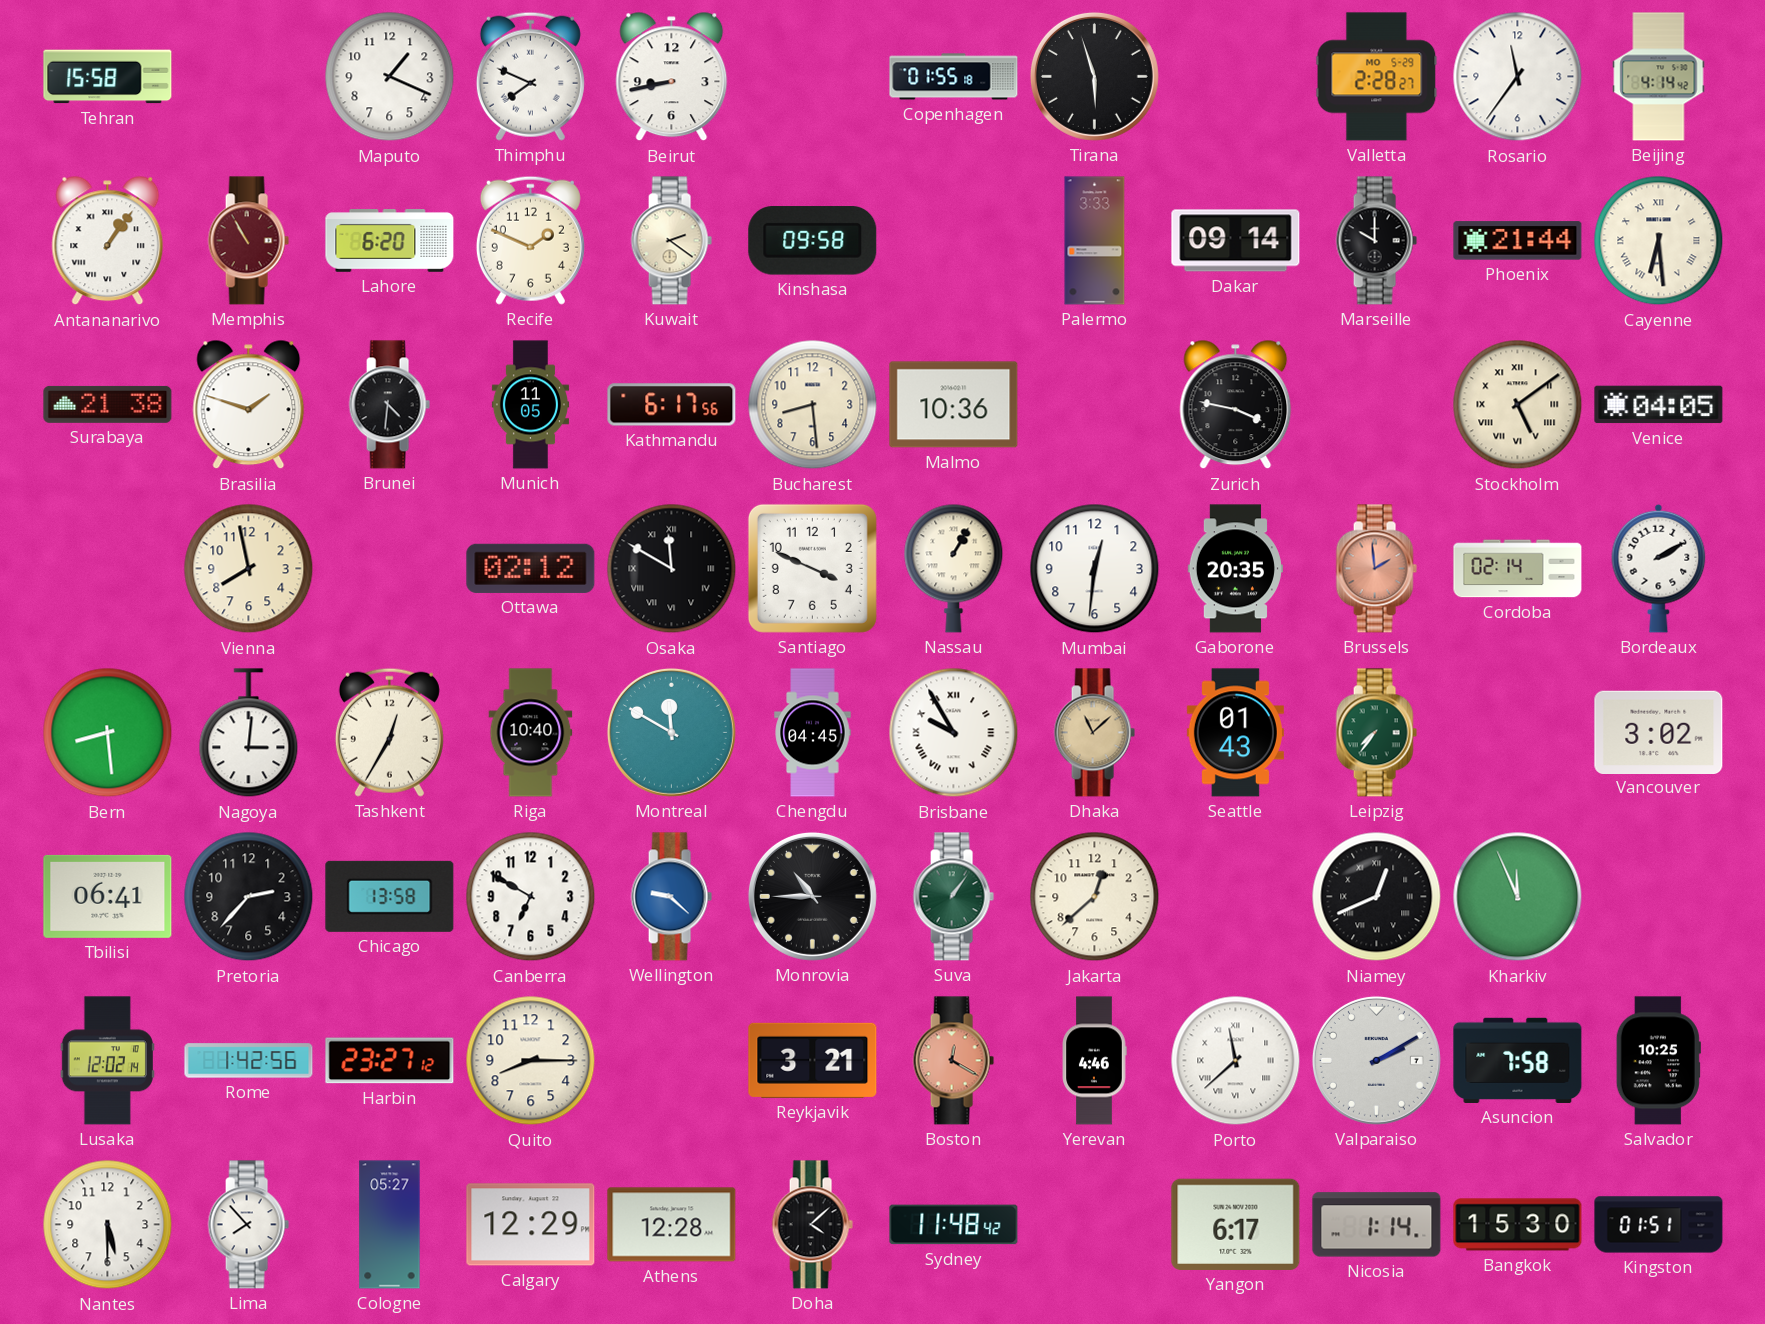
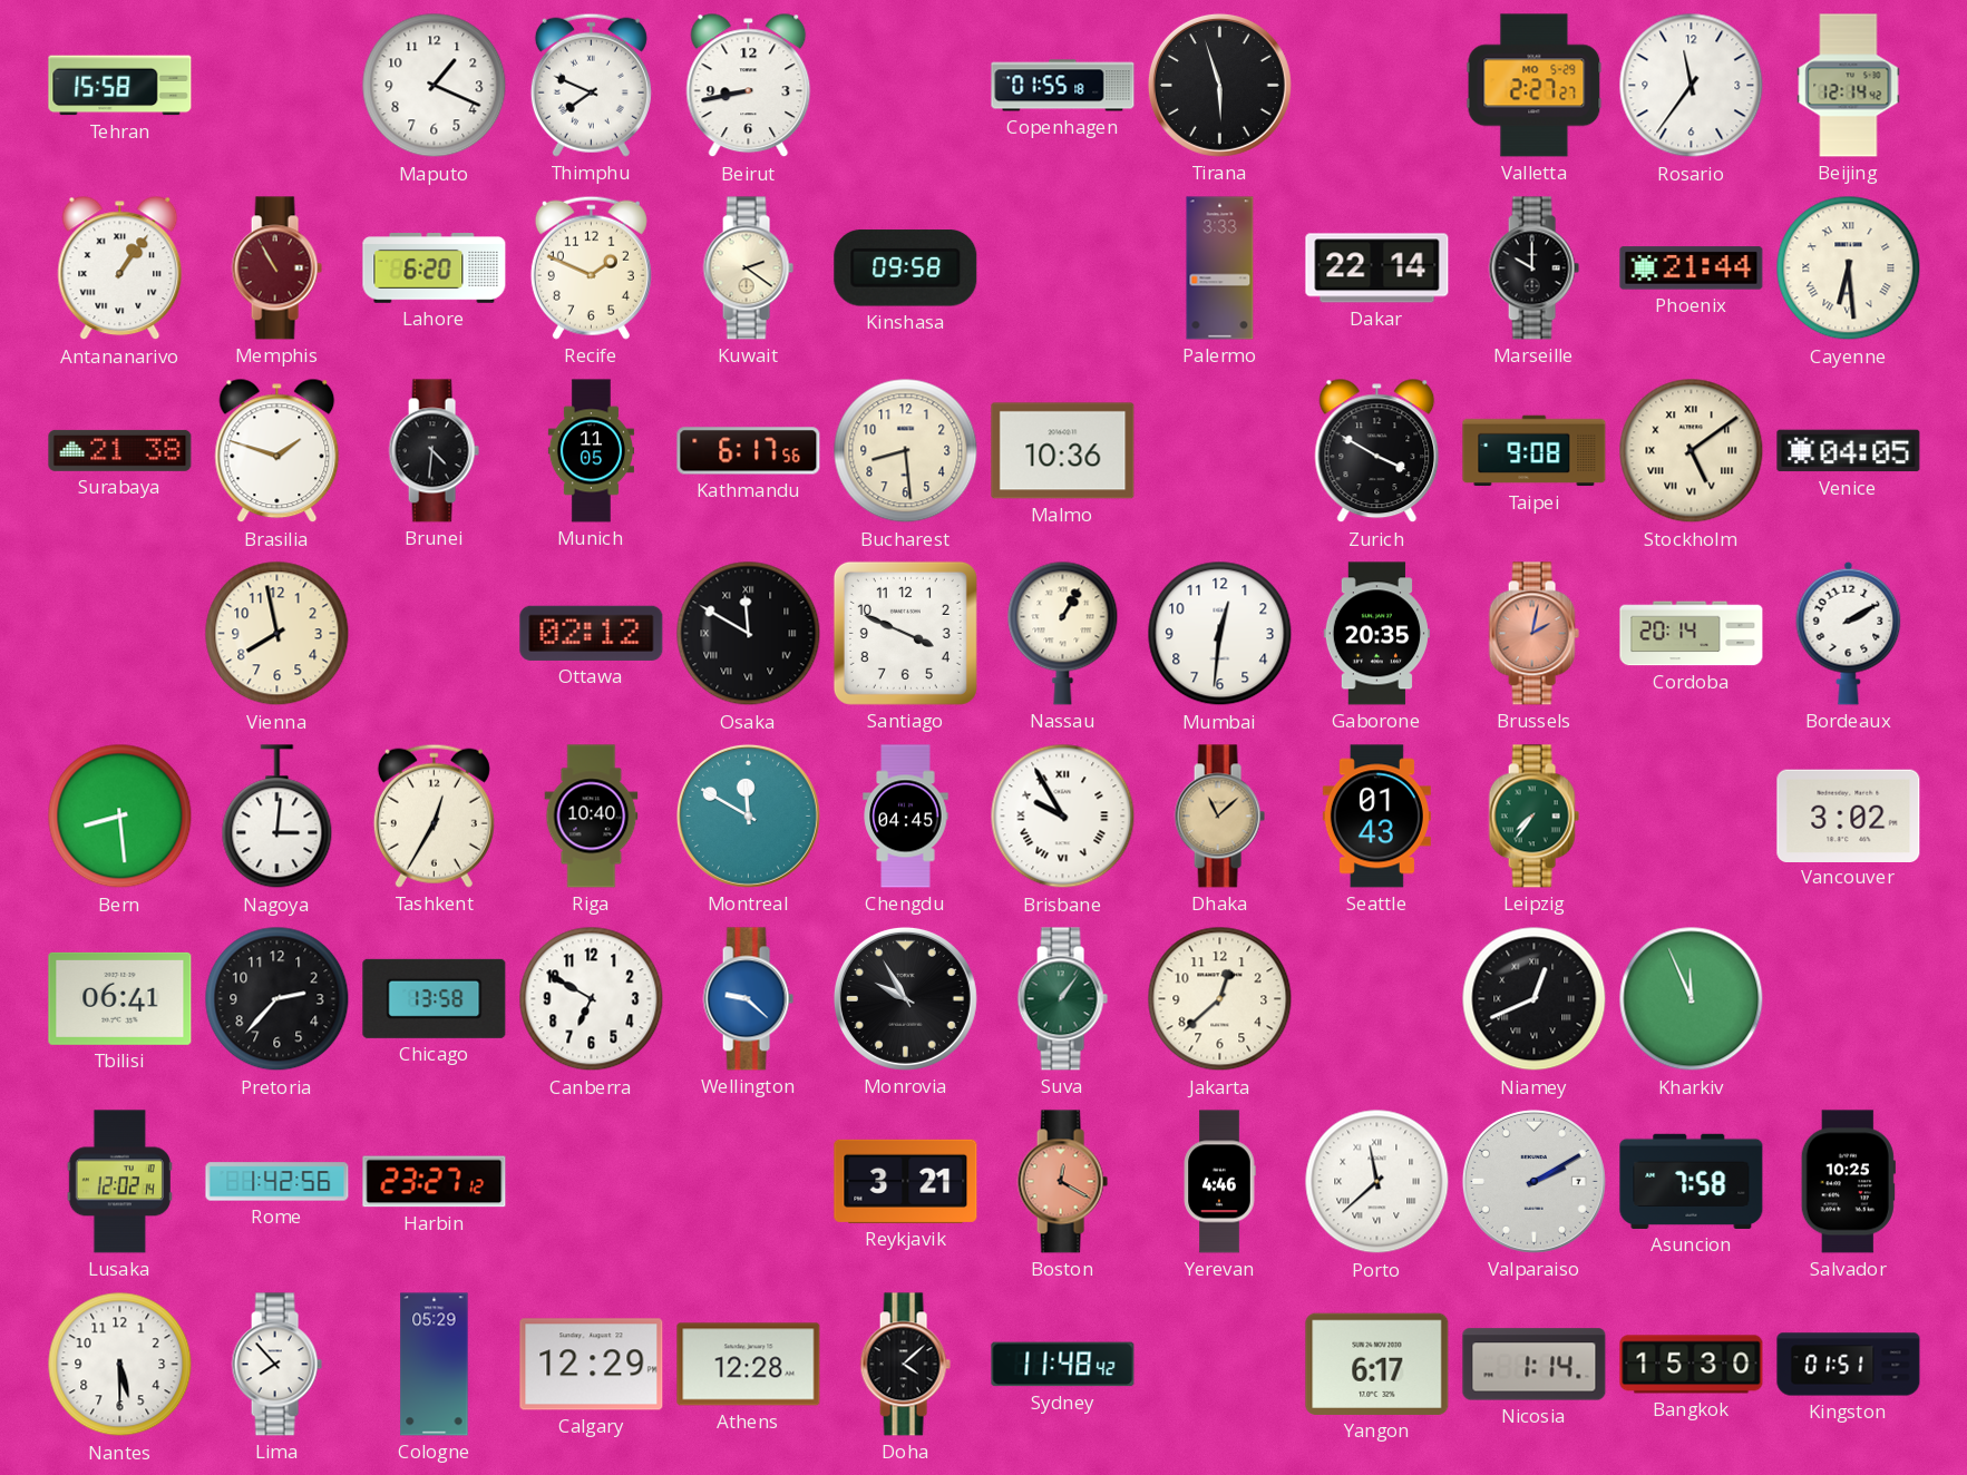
Valletta: 2:28 -> 2:27 (1535, 86)
Beijing: 4:14 -> 12:14 (1849, 86)
Dakar: 09:14 -> 22:14 (1377, 268)
Zurich: 3:47 -> 3:50 (1377, 451)
Taipei: none -> 9:08 (1535, 451)
Brussels: 1:59 -> 2:02 (1533, 634)
Cordoba: 02:14 -> 20:14 (1692, 634)
Monrovia: 10:45 -> 9:55 (905, 998)
Quito: 8:15 -> none (531, 1061)
Cologne: 05:27 -> 05:29 (435, 1365)
